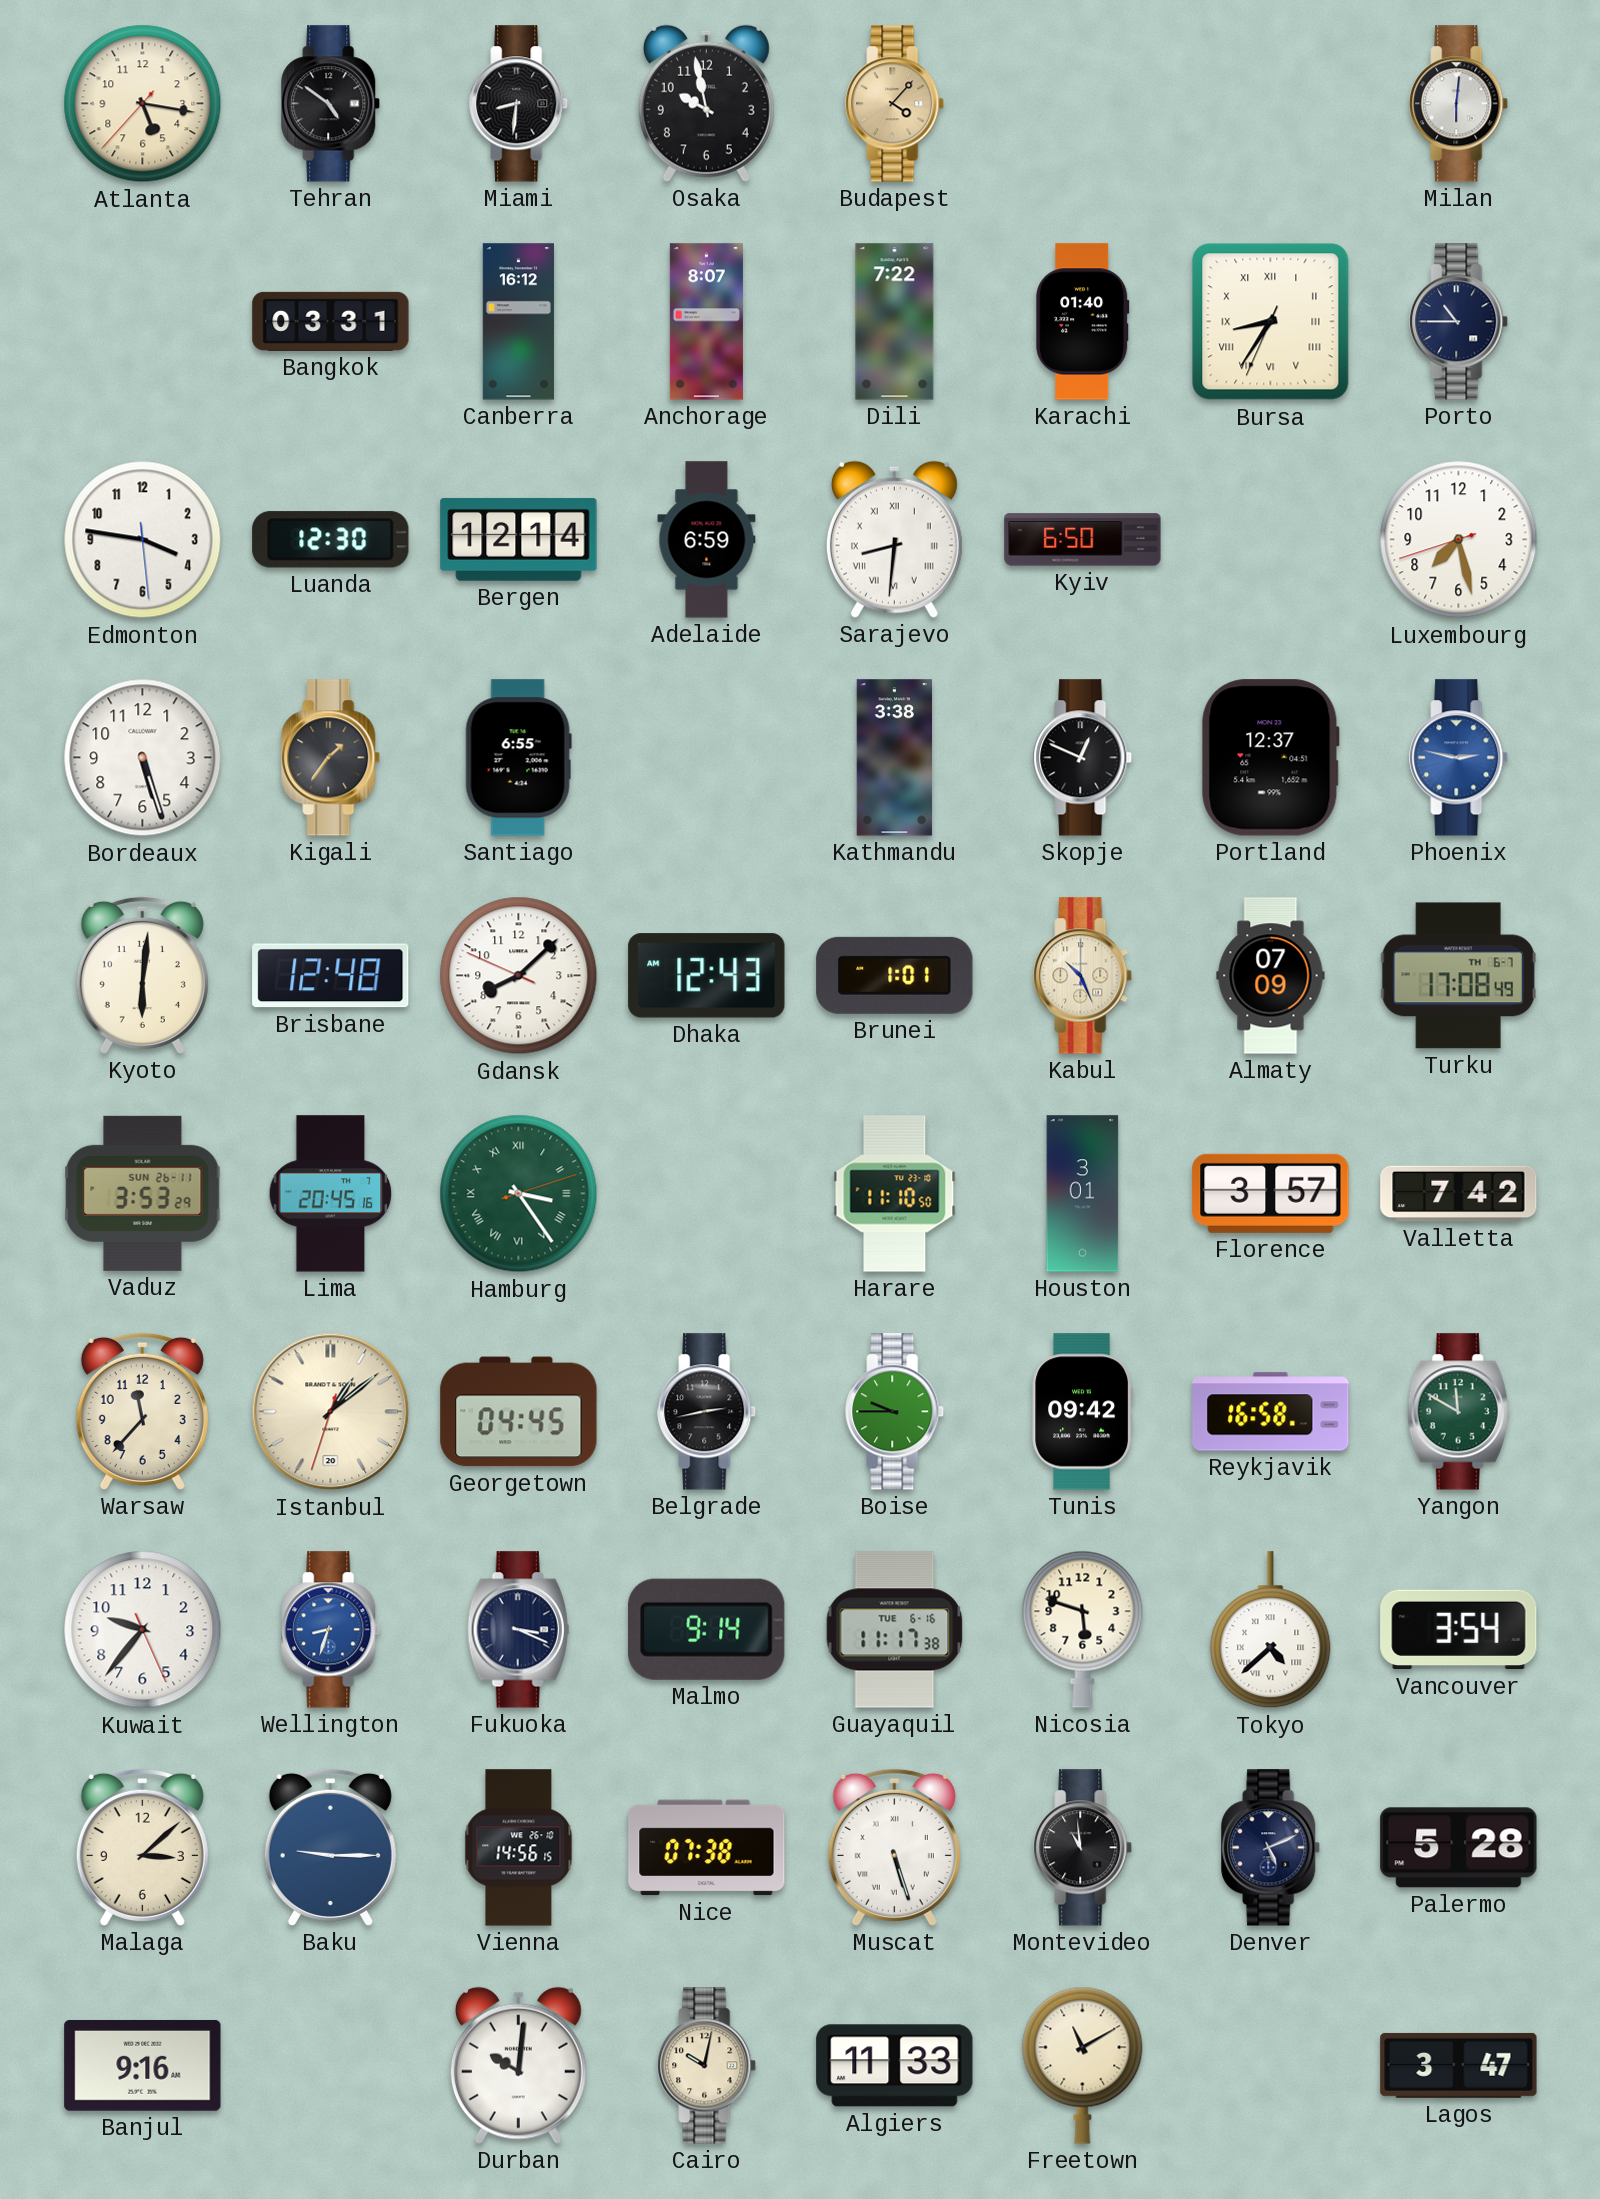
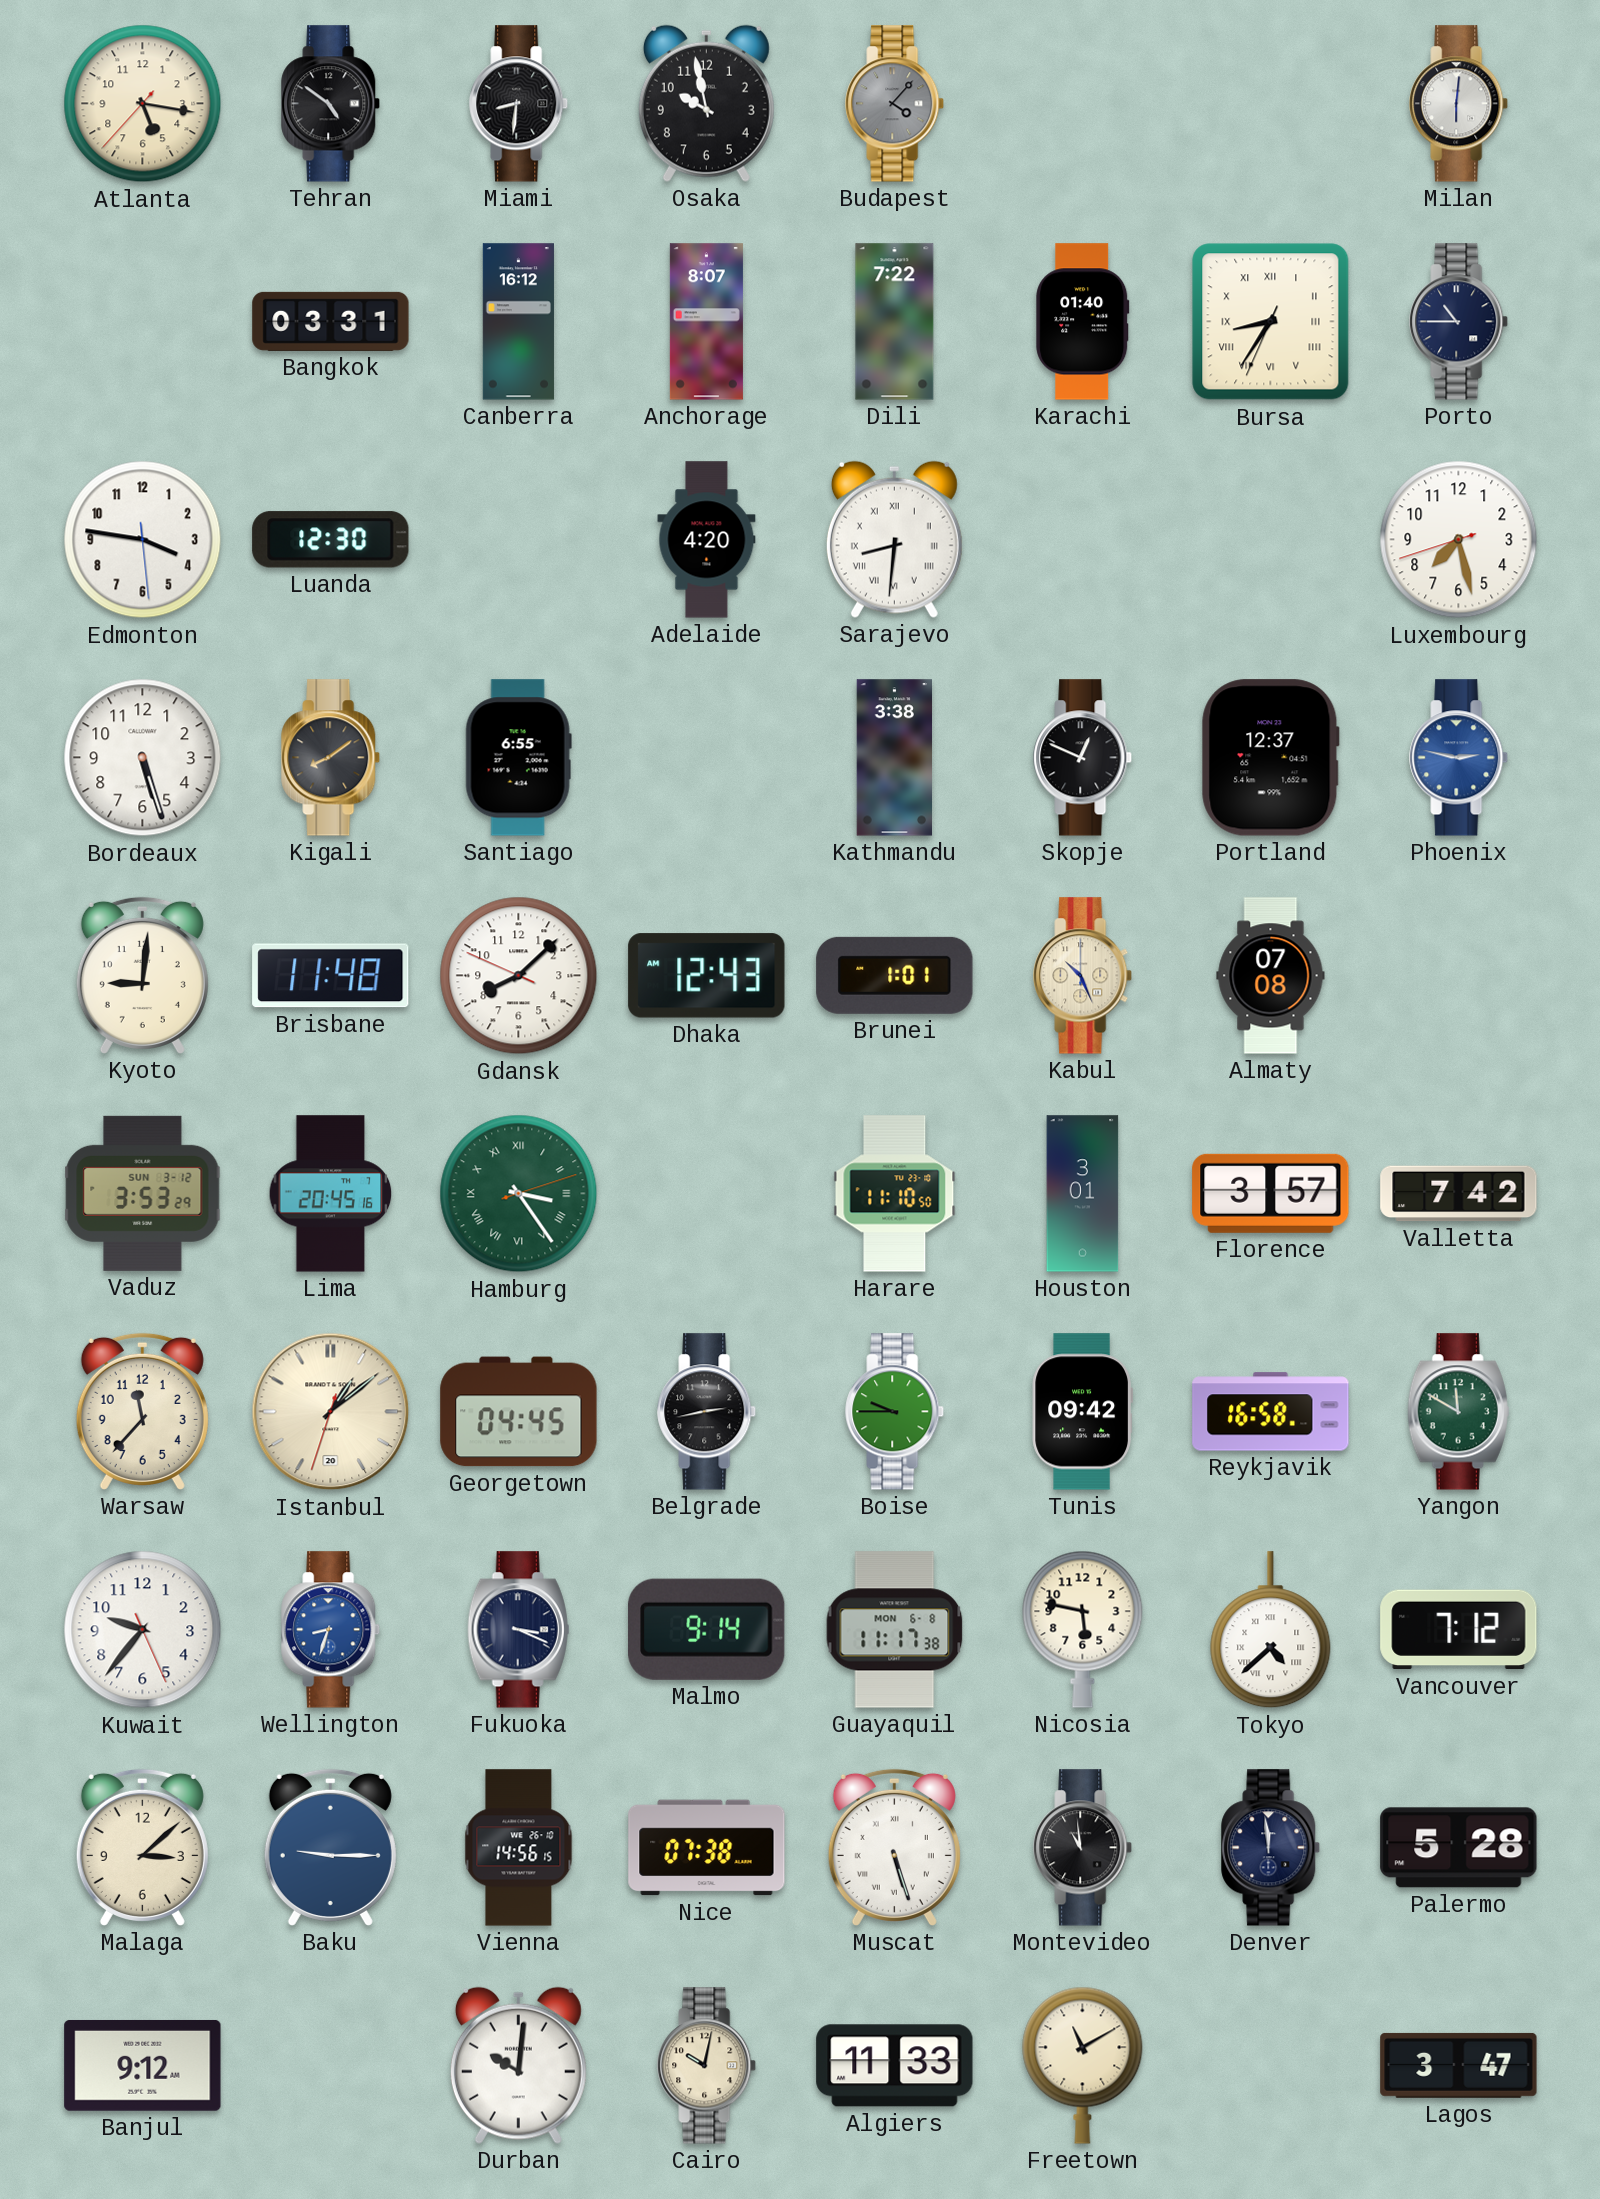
Budapest dial: champagne -> grey (895, 104)
Bergen: 12:14 -> none (519, 539)
Adelaide: 6:59 -> 4:20 (707, 540)
Kyiv: 6:50 -> none (1083, 540)
Kigali: 1:36 -> 8:09 (331, 758)
Kyoto: 6:01 -> 9:01 (142, 975)
Brisbane: 12:48 -> 11:48 (331, 976)
Almaty: 07:09 -> 07:08 (1271, 976)
Turku: 17:08 -> none (1458, 976)
Vaduz date: SUN 26-11 -> SUN 3-12 (143, 1193)
Guayaquil date: TUE 6-16 -> MON 6-8 (895, 1630)
Nicosia: 5:48 -> 5:47 (1083, 1629)
Vancouver: 3:54 -> 7:12 (1459, 1630)
Denver: 5:11 -> 11:59 (1271, 1848)
Banjul: 9:16 -> 9:12 (143, 2065)
